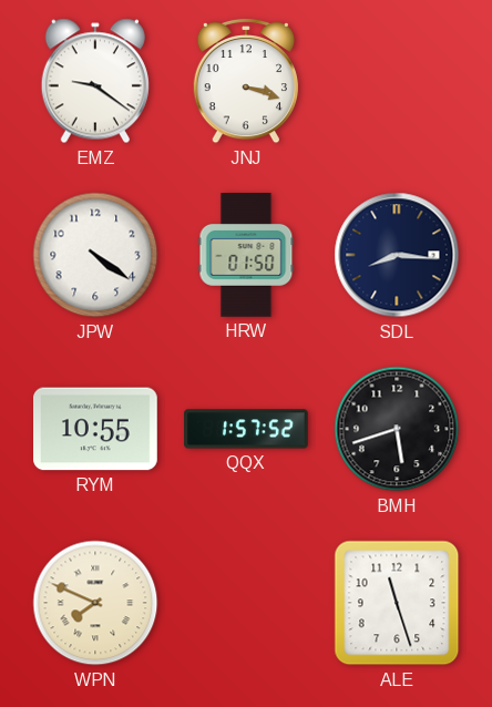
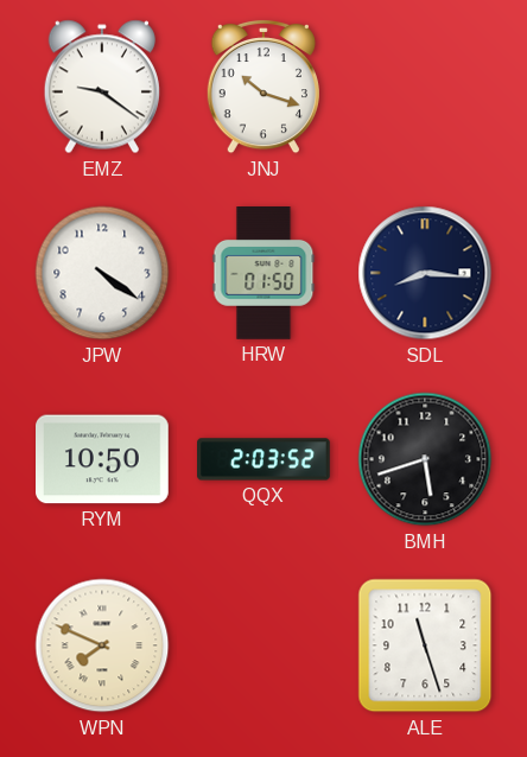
JNJ: 3:18 -> 10:18 (263, 87)
RYM: 10:55 -> 10:50 (103, 459)
QQX: 1:57 -> 2:03 (263, 459)
